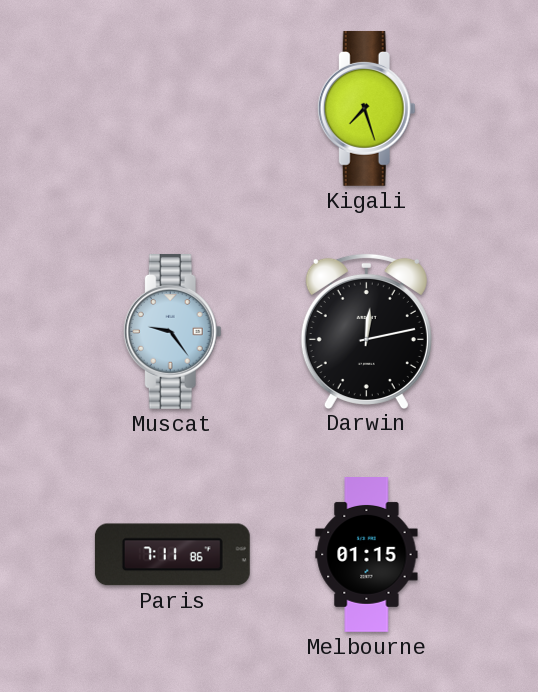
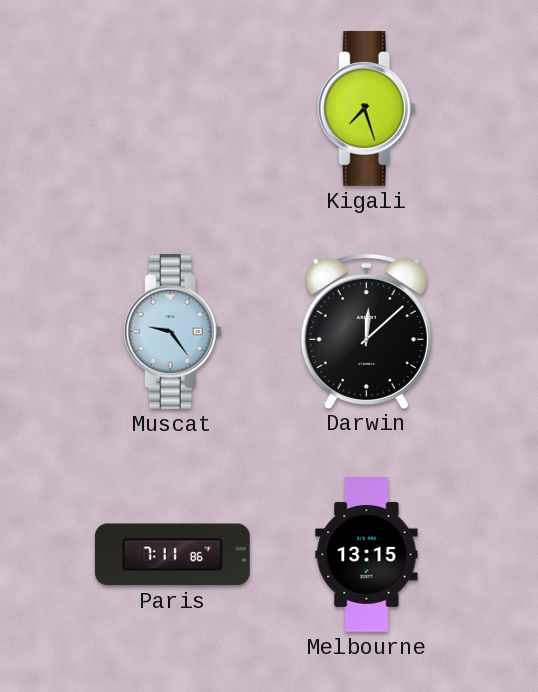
Darwin: 12:13 -> 12:08 (366, 331)
Melbourne: 01:15 -> 13:15 (367, 555)
